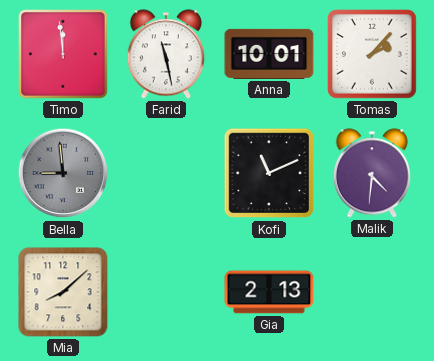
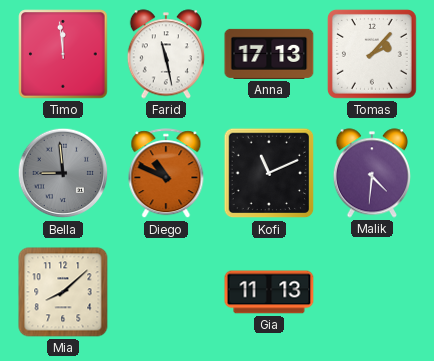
Anna: 10:01 -> 17:13 (269, 54)
Diego: none -> 10:49 (166, 174)
Gia: 2:13 -> 11:13 (269, 292)
